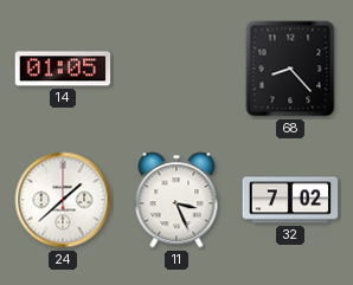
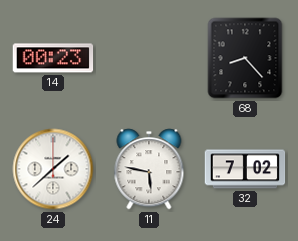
14: 01:05 -> 00:23 (53, 58)
11: 3:26 -> 5:47 (149, 169)
